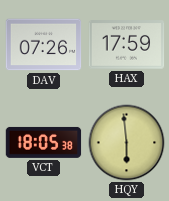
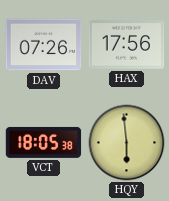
HAX: 17:59 -> 17:56 (127, 45)
